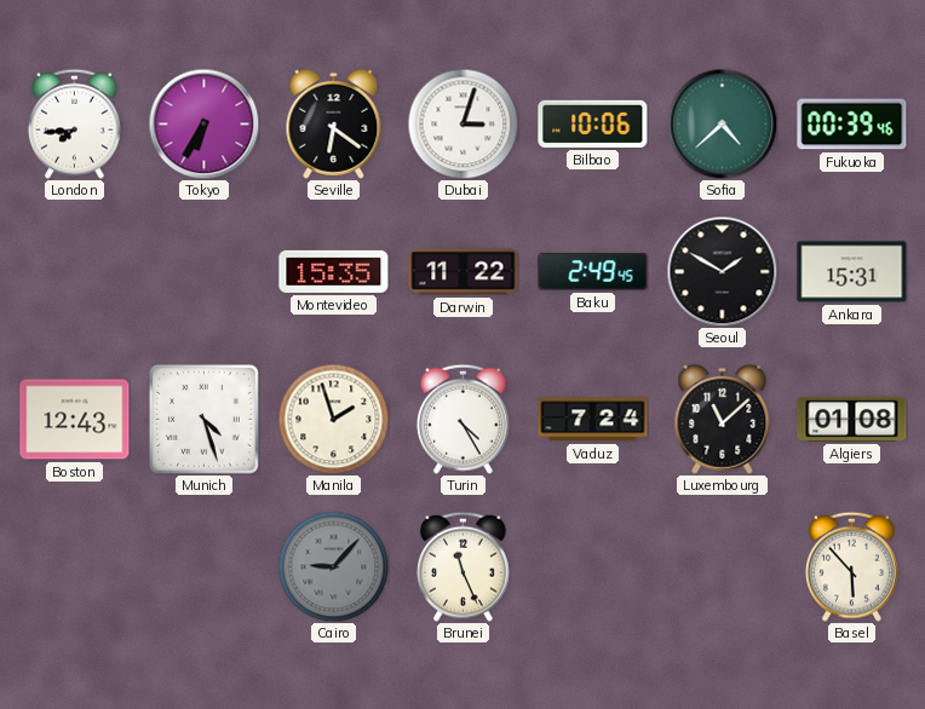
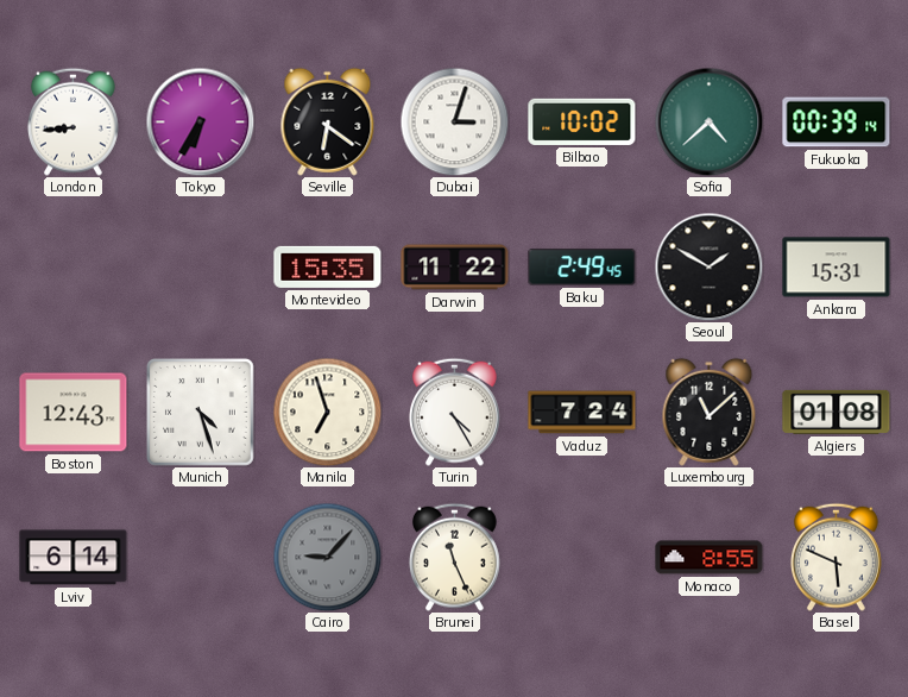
London: 7:44 -> 8:44 (72, 121)
Bilbao: 10:06 -> 10:02 (582, 121)
Fukuoka: 00:39:46 -> 00:39:14 (837, 123)
Manila: 1:57 -> 6:57 (327, 412)
Lviv: none -> 6:14 (74, 558)
Monaco: none -> 8:55 (710, 558)
Basel: 5:53 -> 5:49 (836, 557)
